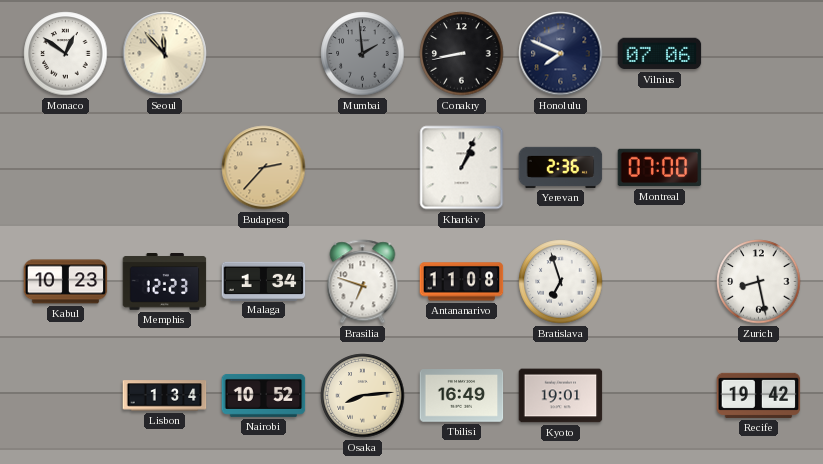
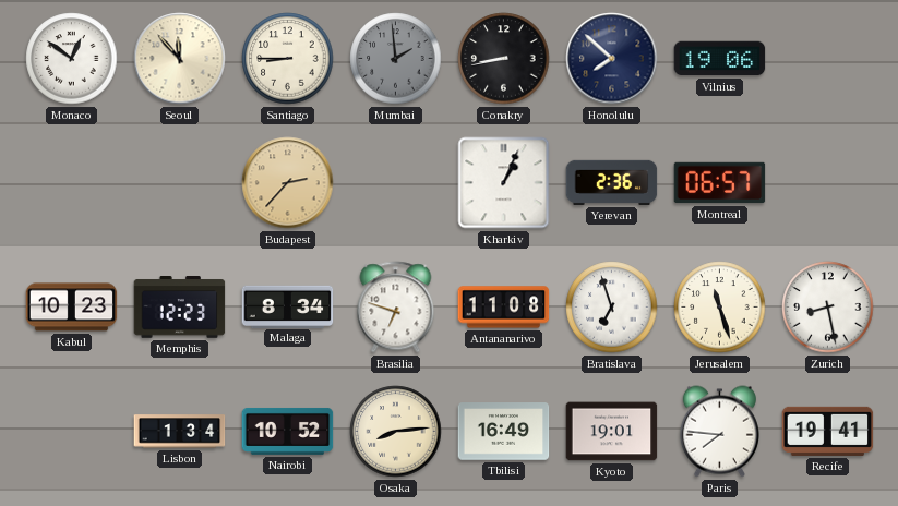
Santiago: none -> 8:45 (288, 59)
Honolulu: 7:49 -> 7:52 (612, 59)
Vilnius: 07:06 -> 19:06 (720, 59)
Montreal: 07:00 -> 06:57 (720, 183)
Malaga: 1:34 -> 8:34 (288, 306)
Jerusalem: none -> 11:27 (720, 308)
Paris: none -> 7:46 (719, 432)
Recife: 19:42 -> 19:41 (828, 431)
